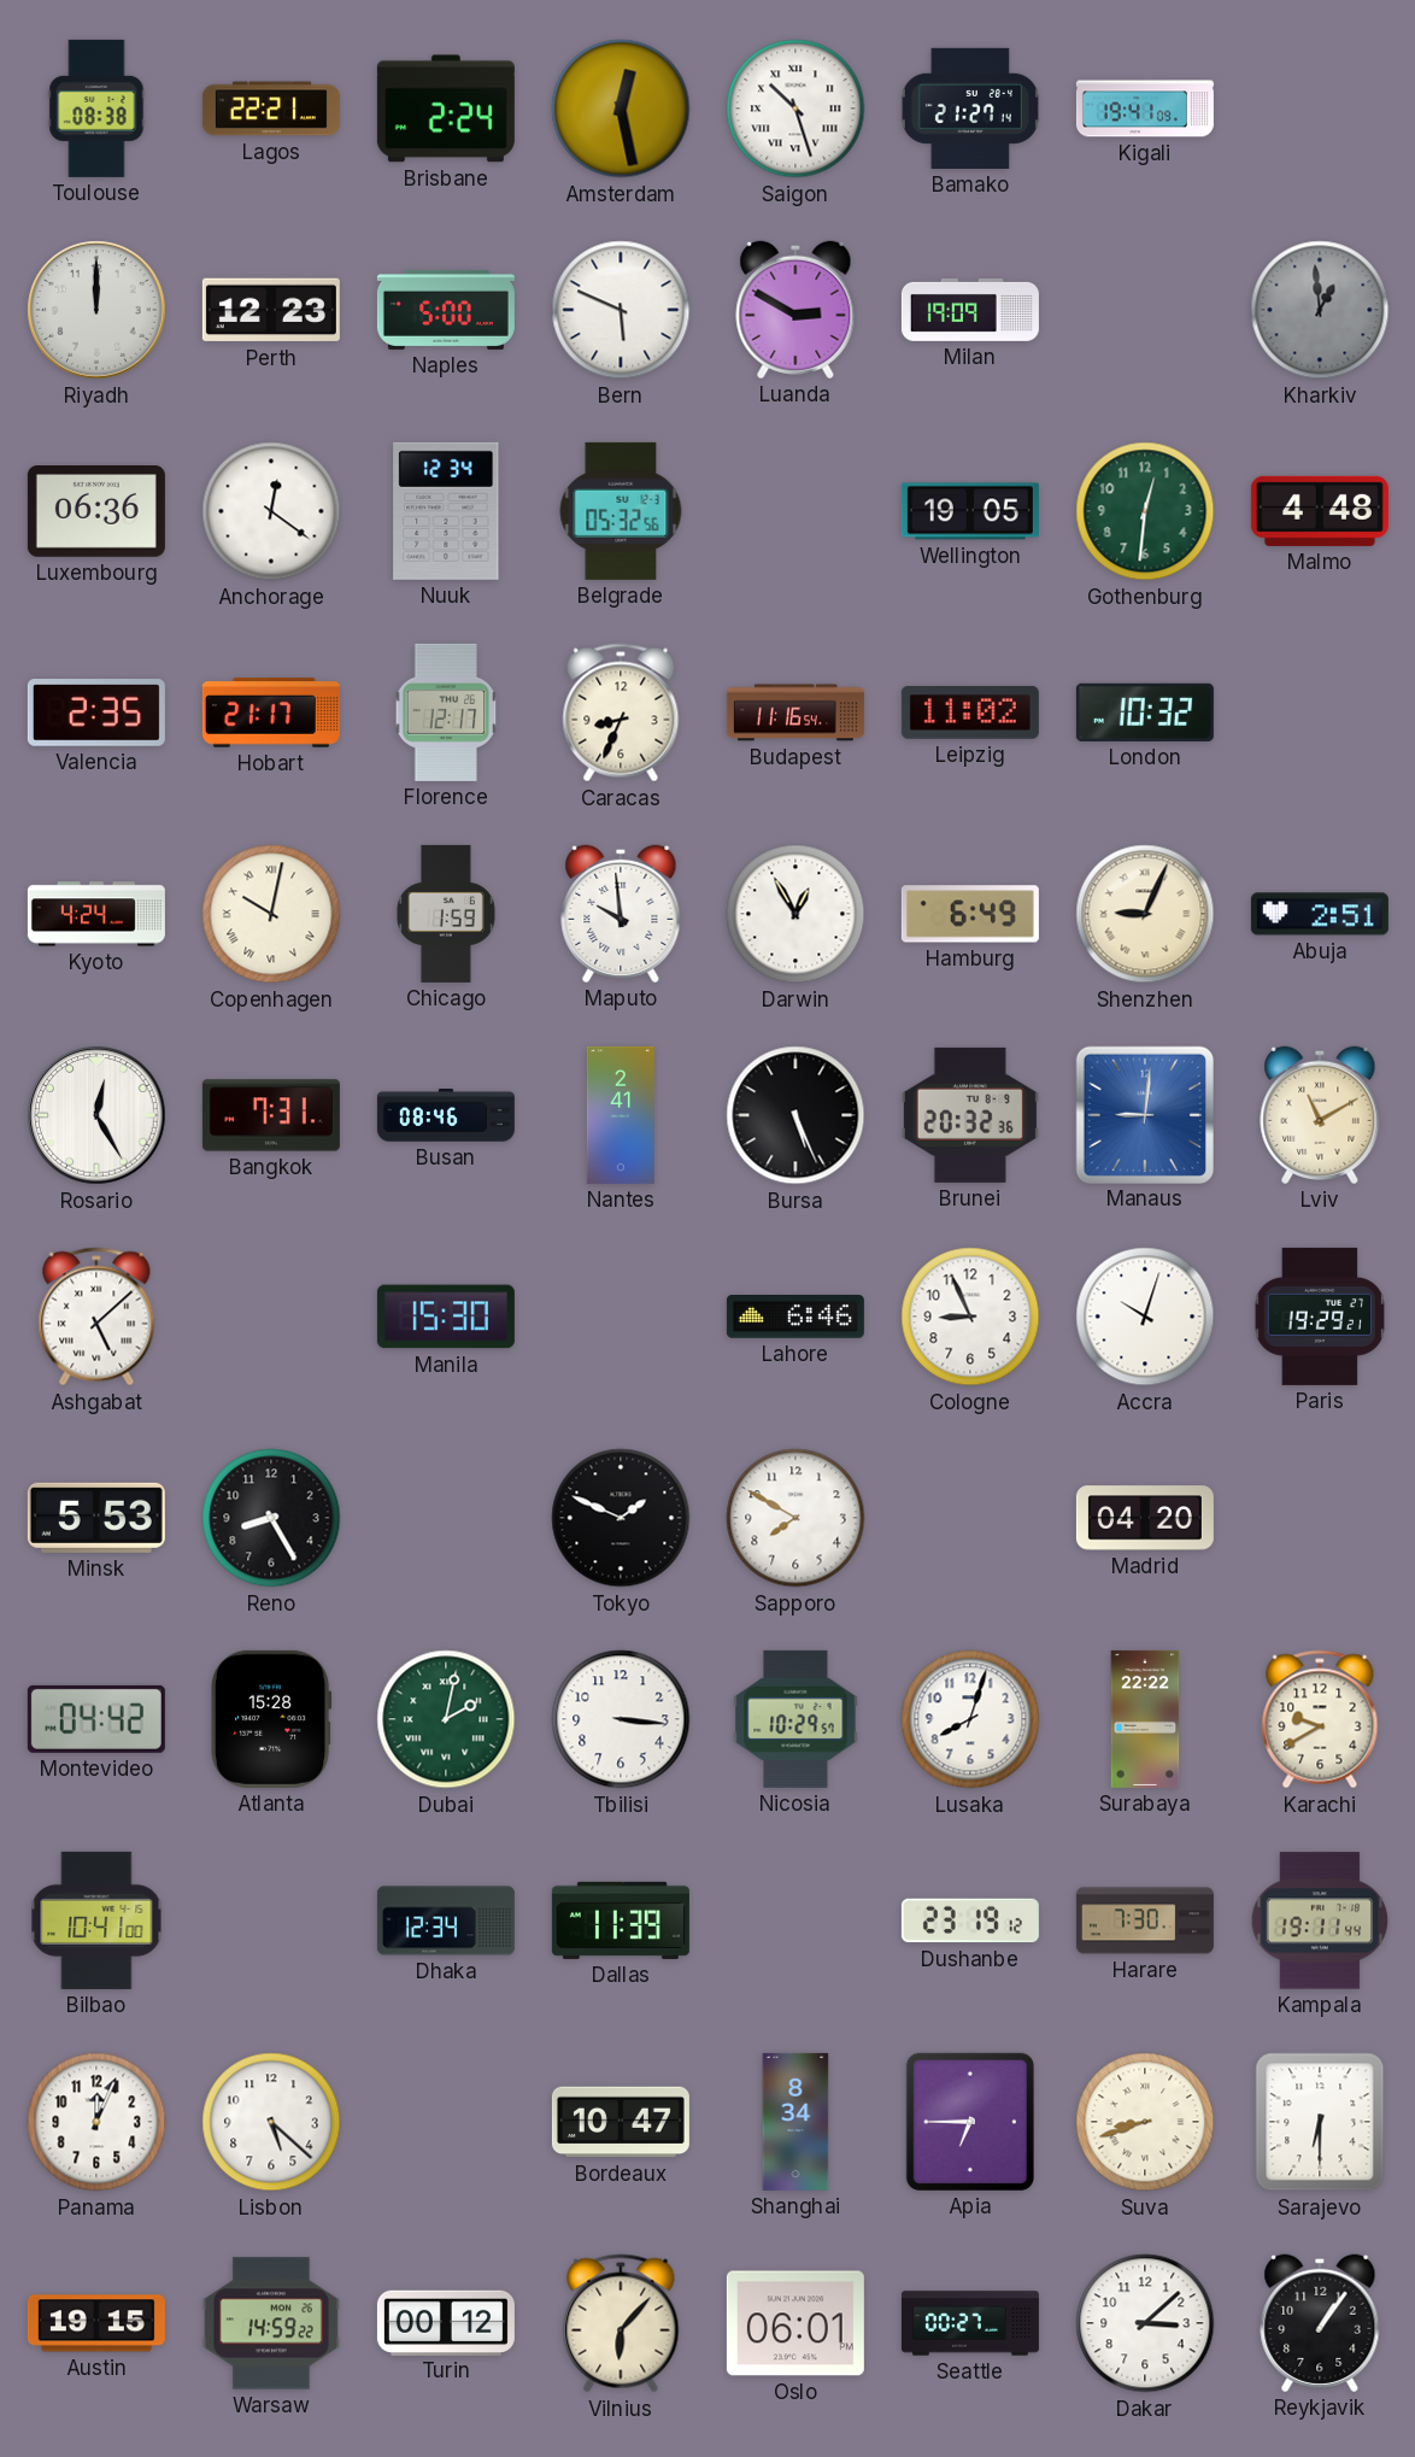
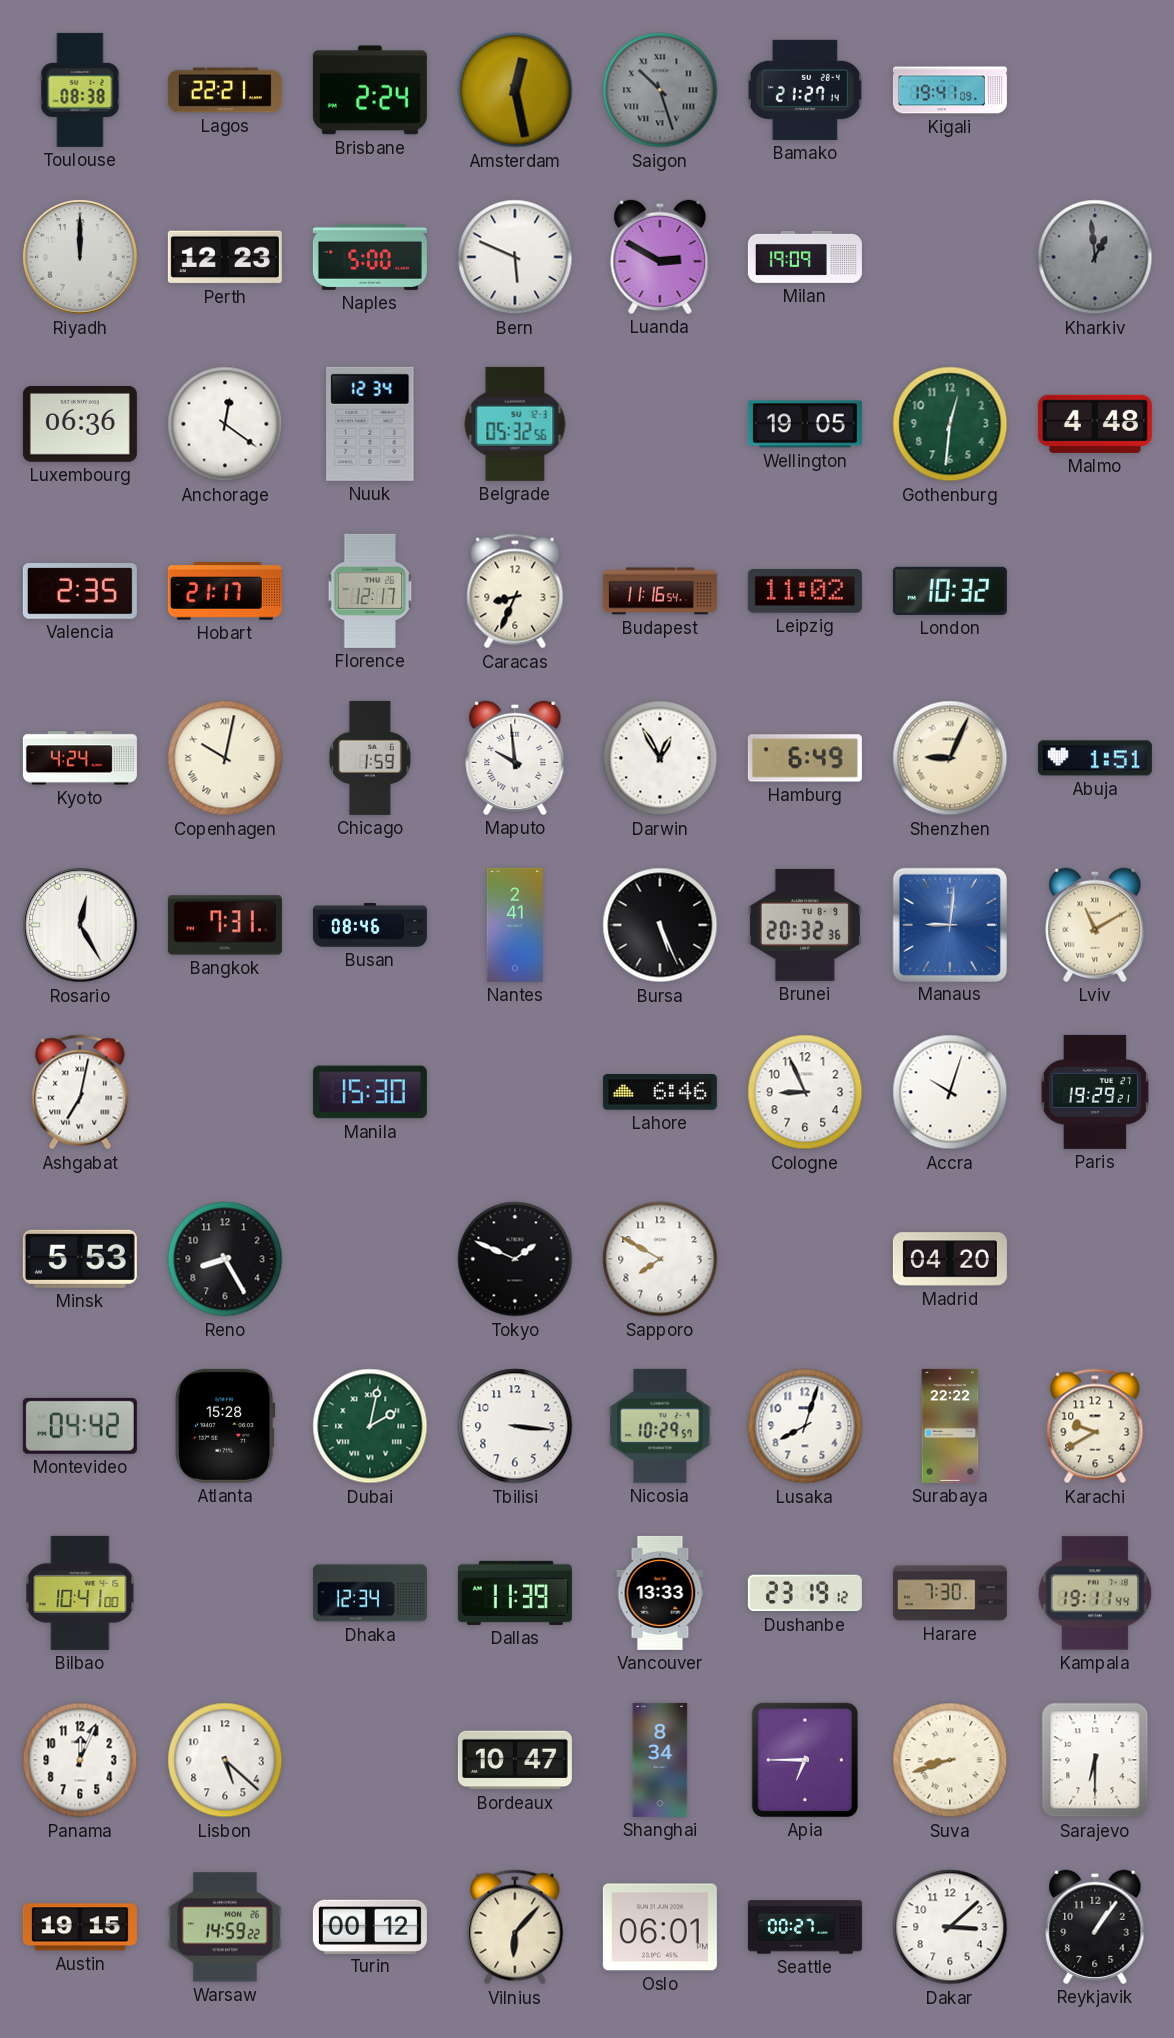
Saigon dial: white -> grey (660, 90)
Abuja: 2:51 -> 1:51 (1095, 758)
Ashgabat: 5:08 -> 7:02 (80, 1092)
Vancouver: none -> 13:33 (660, 1593)
